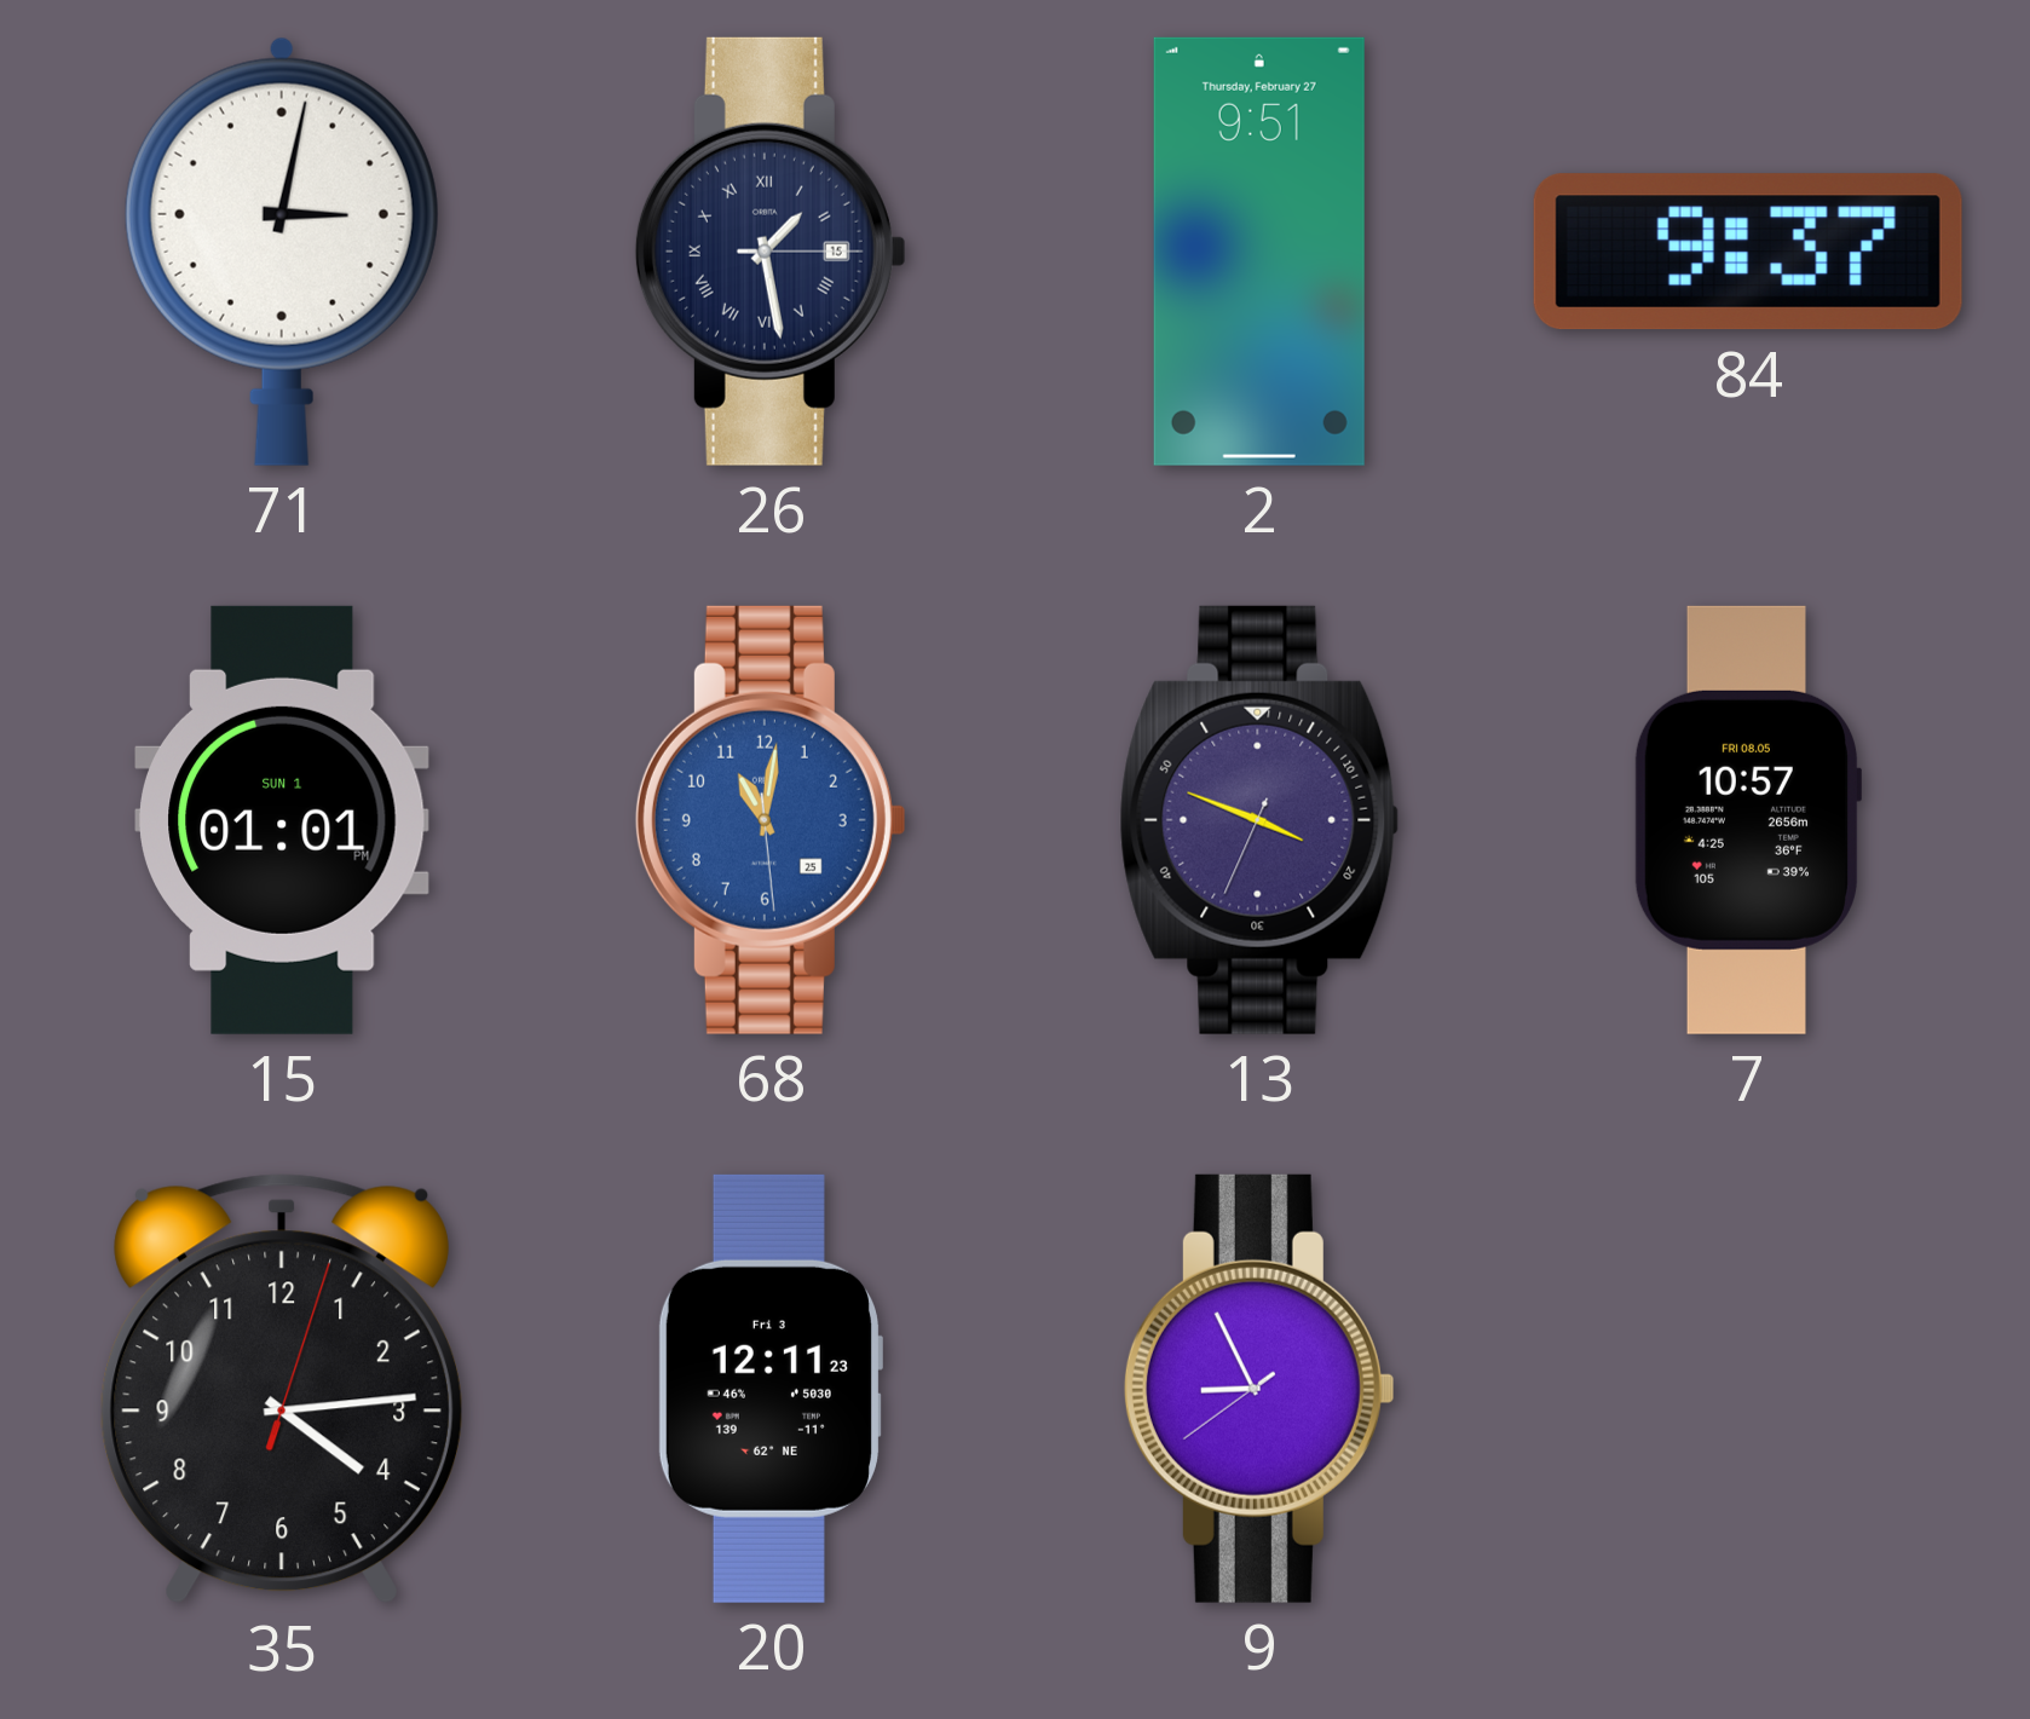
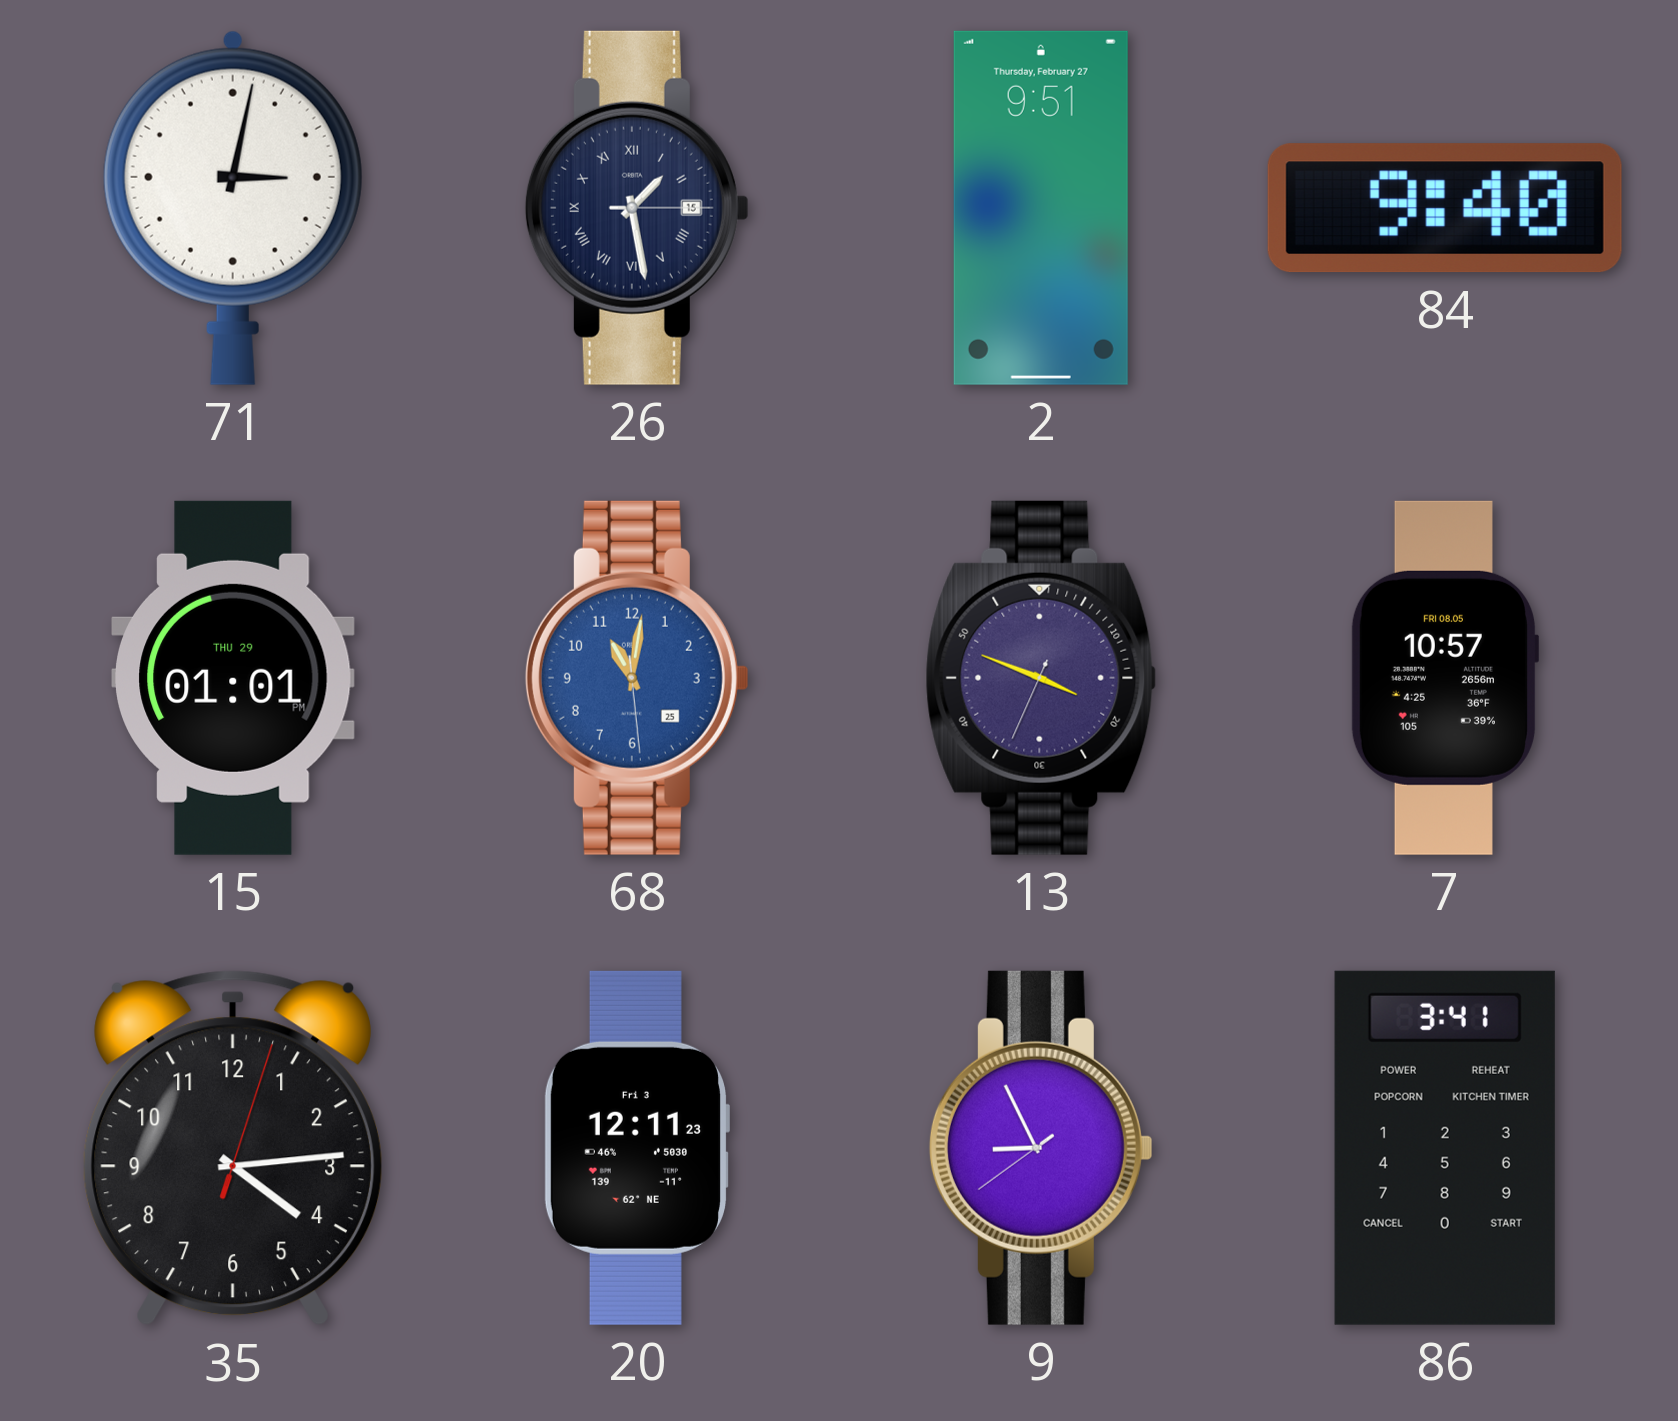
84: 9:37 -> 9:40 (1445, 208)
15 date: SUN 1 -> THU 29 (234, 678)
86: none -> 3:41 (1445, 1148)
